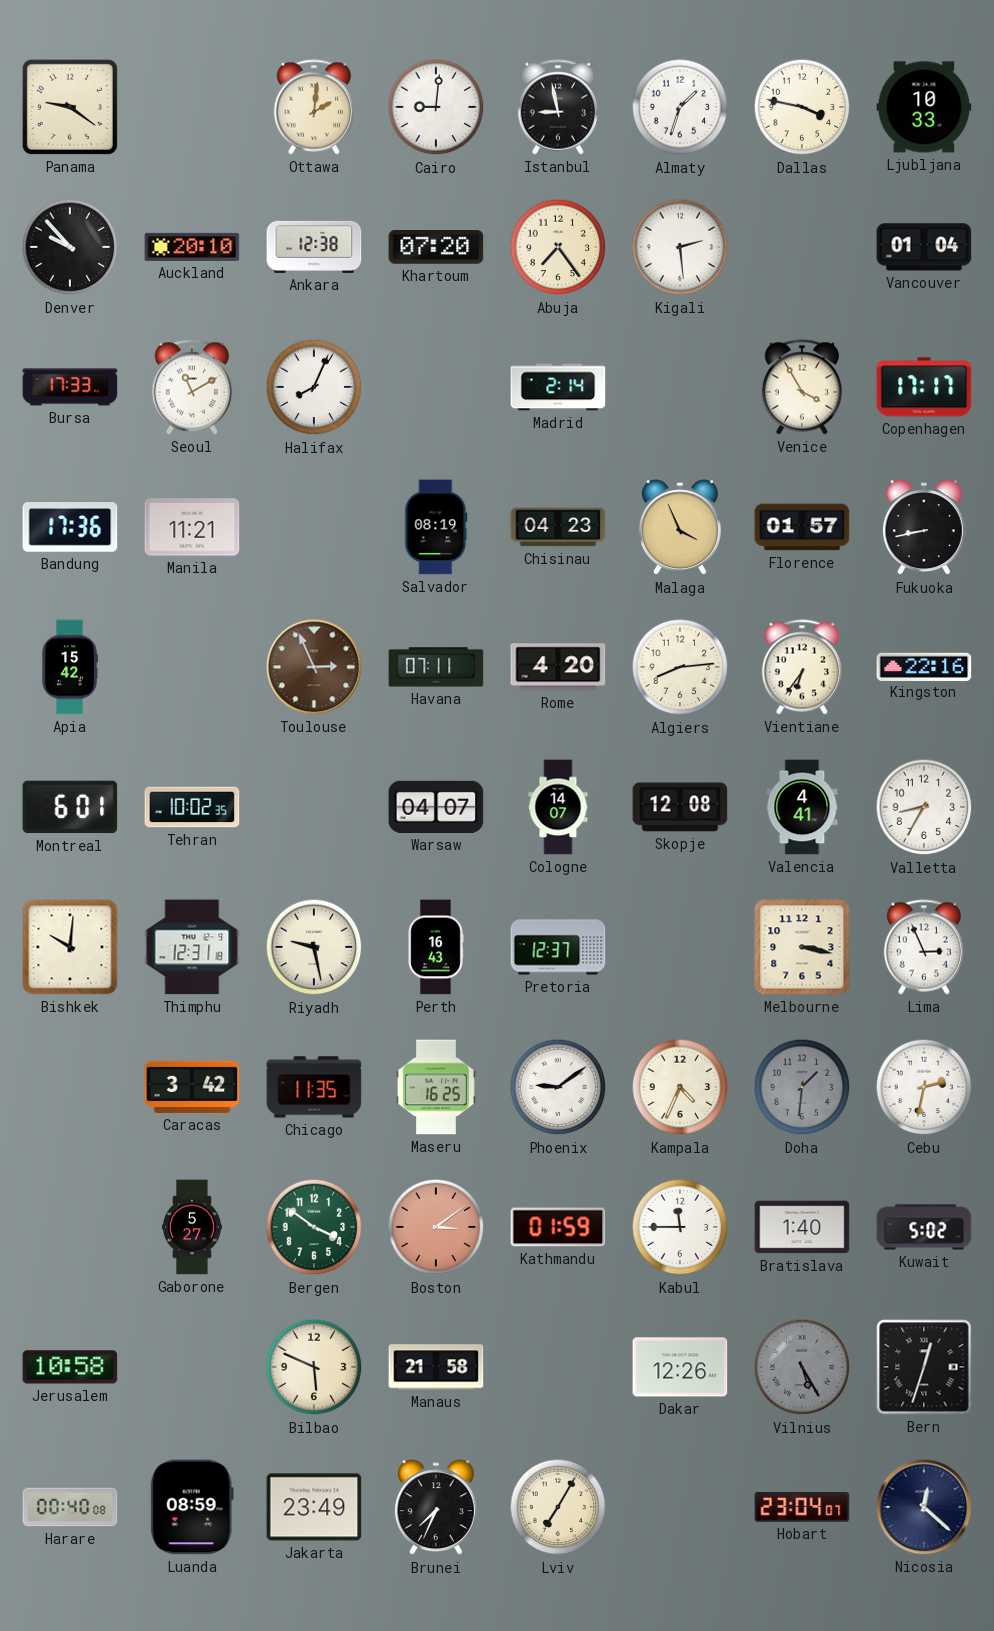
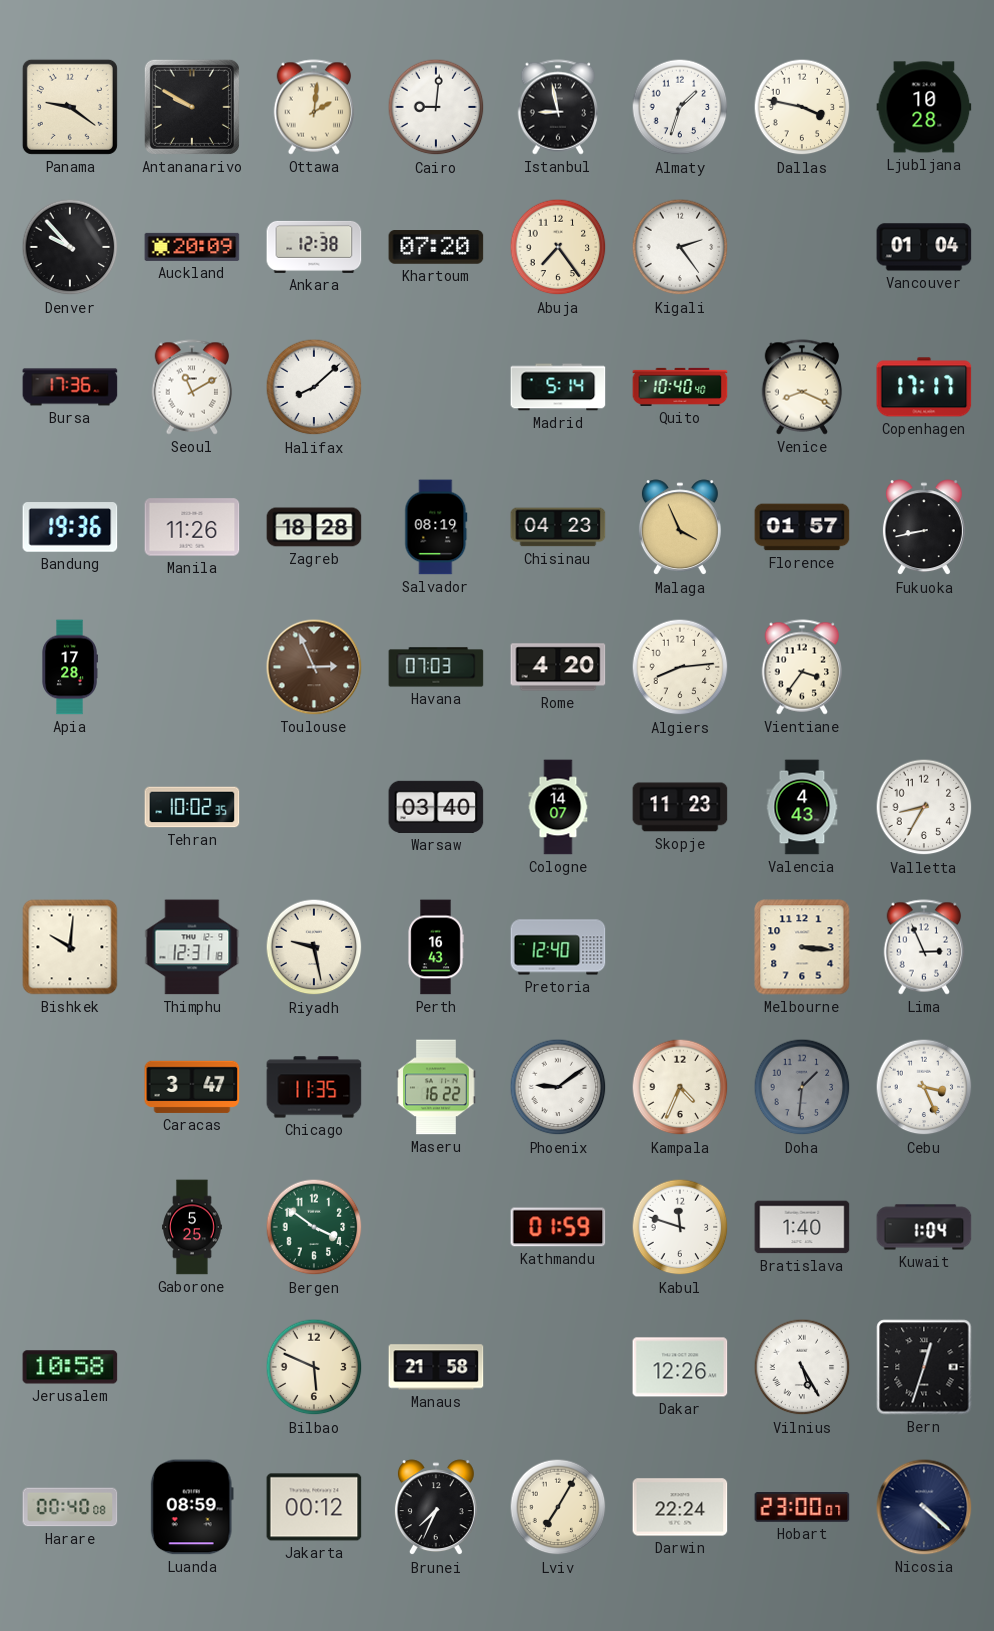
Antananarivo: none -> 9:50 (192, 107)
Ljubljana: 10:33 -> 10:28 (924, 107)
Auckland: 20:10 -> 20:09 (192, 247)
Kigali: 2:29 -> 2:24 (680, 247)
Bursa: 17:33 -> 17:36 (70, 387)
Halifax: 8:04 -> 8:08 (314, 387)
Madrid: 2:14 -> 5:14 (558, 387)
Quito: none -> 10:40 (680, 387)
Venice: 3:55 -> 8:19 (802, 387)
Bandung: 17:36 -> 19:36 (70, 527)
Manila: 11:21 -> 11:26 (192, 527)
Zagreb: none -> 18:28 (314, 527)
Apia: 15:42 -> 17:28 (70, 667)
Havana: 07:11 -> 07:03 (436, 667)
Vientiane: 6:36 -> 3:36 (802, 667)
Kingston: 22:16 -> none (924, 666)
Montreal: 6:01 -> none (70, 807)
Warsaw: 04:07 -> 03:40 (436, 807)
Skopje: 12:08 -> 11:23 (680, 807)
Valencia: 4:41 -> 4:43 (802, 807)
Pretoria: 12:37 -> 12:40 (558, 947)
Melbourne: 3:17 -> 3:16 (802, 947)
Caracas: 3:42 -> 3:47 (192, 1087)
Maseru: 16:25 -> 16:22 (436, 1087)
Cebu: 2:32 -> 3:26 (924, 1087)
Gaborone: 5:27 -> 5:25 (192, 1227)
Boston: 3:09 -> none (436, 1227)
Kabul: 11:45 -> 11:48 (680, 1227)
Kuwait: 5:02 -> 1:04 (924, 1227)
Vilnius dial: grey -> white (802, 1367)
Jakarta: 23:49 -> 00:12 (314, 1507)
Darwin: none -> 22:24 (680, 1507)
Hobart: 23:04 -> 23:00 (802, 1507)
Nicosia: 12:22 -> 4:22 (924, 1507)
